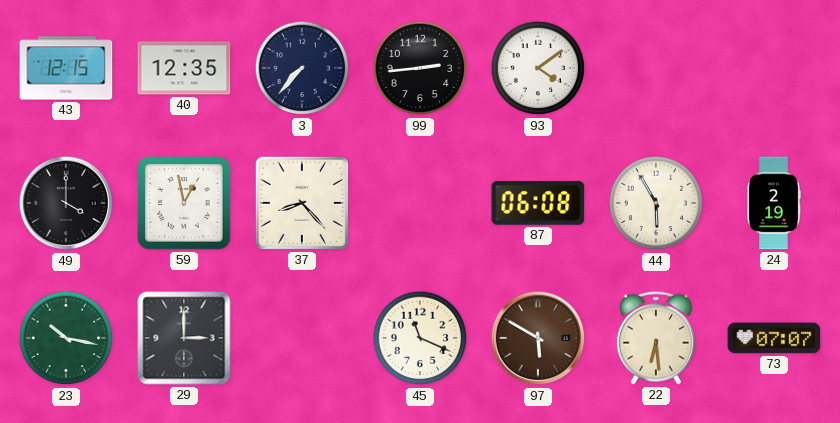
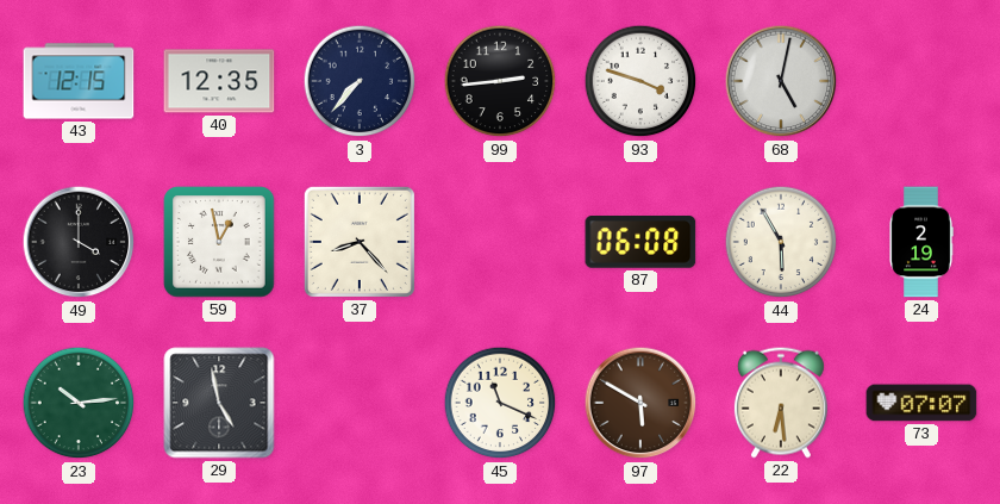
93: 4:09 -> 3:48 (640, 81)
68: none -> 5:02 (781, 81)
23: 10:17 -> 10:14 (79, 403)
29: 3:00 -> 4:58 (219, 403)
